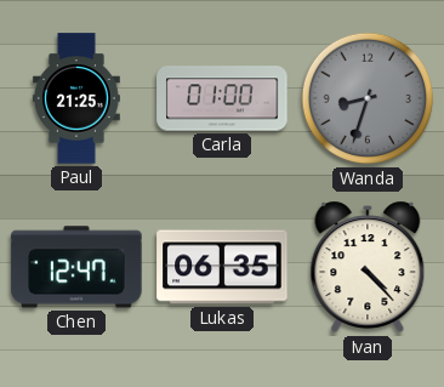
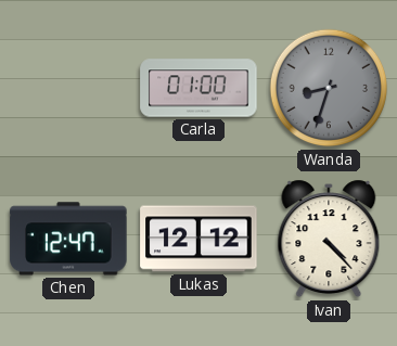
Paul: 21:25 -> none (76, 98)
Lukas: 06:35 -> 12:12 (198, 239)
